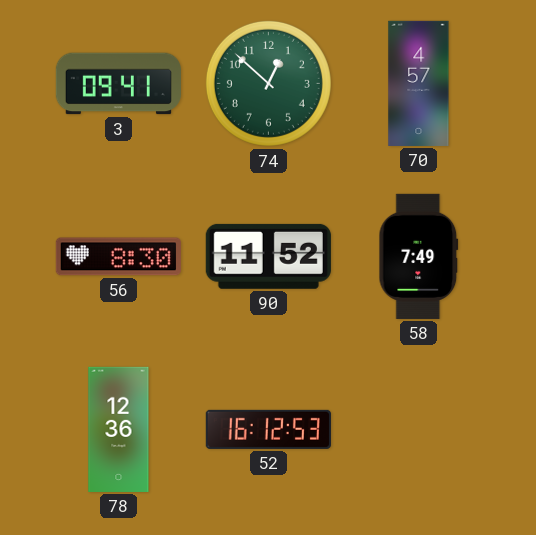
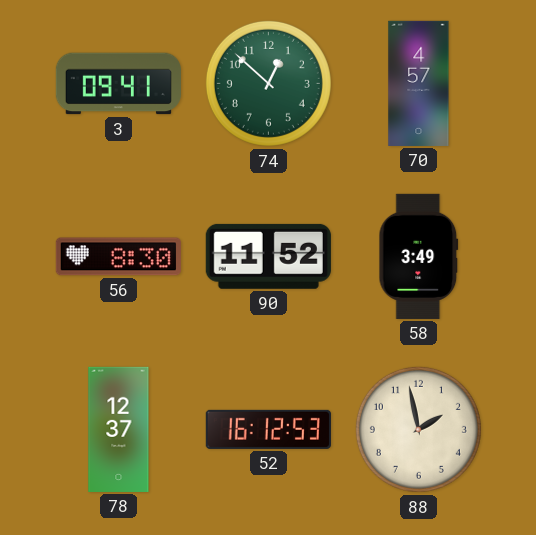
58: 7:49 -> 3:49 (419, 256)
78: 12:36 -> 12:37 (119, 429)
88: none -> 1:58 (418, 429)
